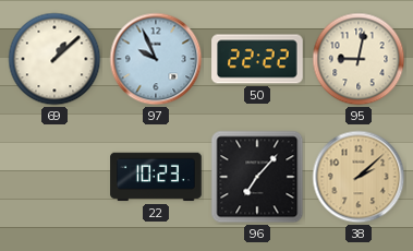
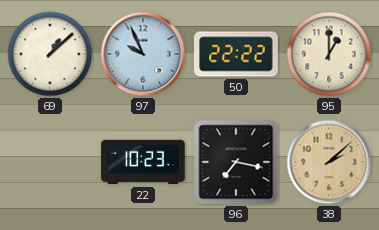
95: 9:02 -> 1:00 (329, 54)
96: 7:07 -> 7:17 (236, 162)
